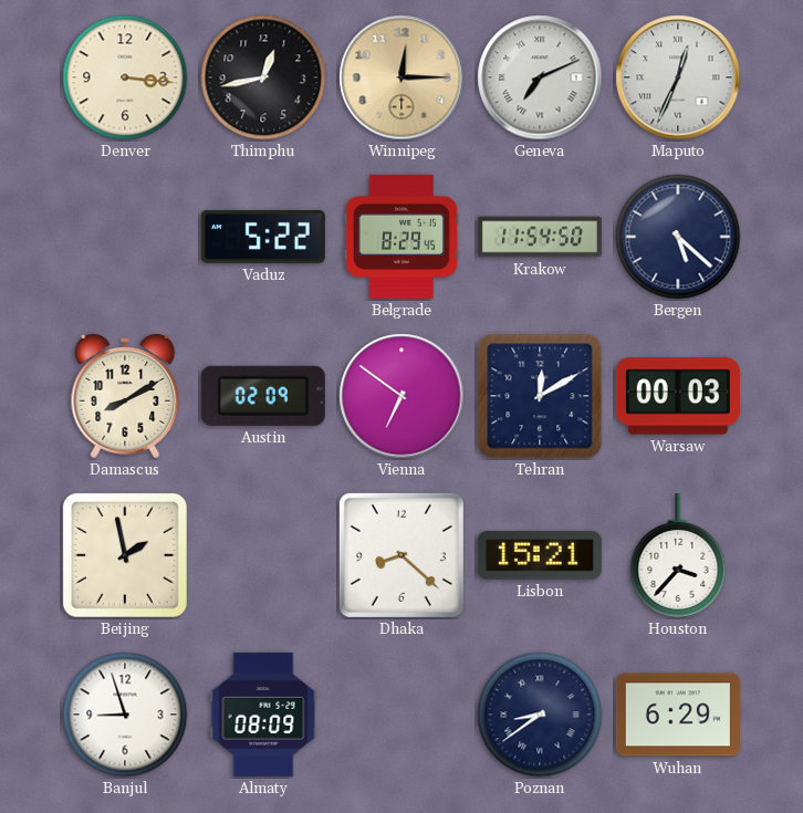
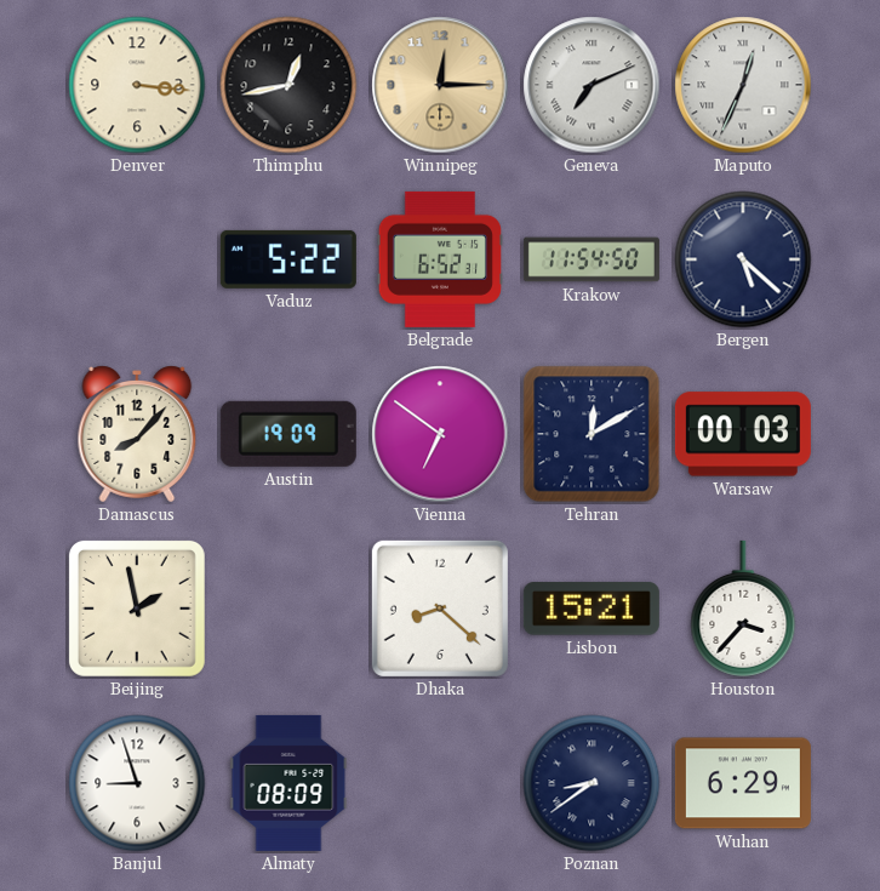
Belgrade: 8:29 -> 6:52 (440, 259)
Damascus: 8:10 -> 8:07 (137, 434)
Austin: 02:09 -> 19:09 (288, 434)
